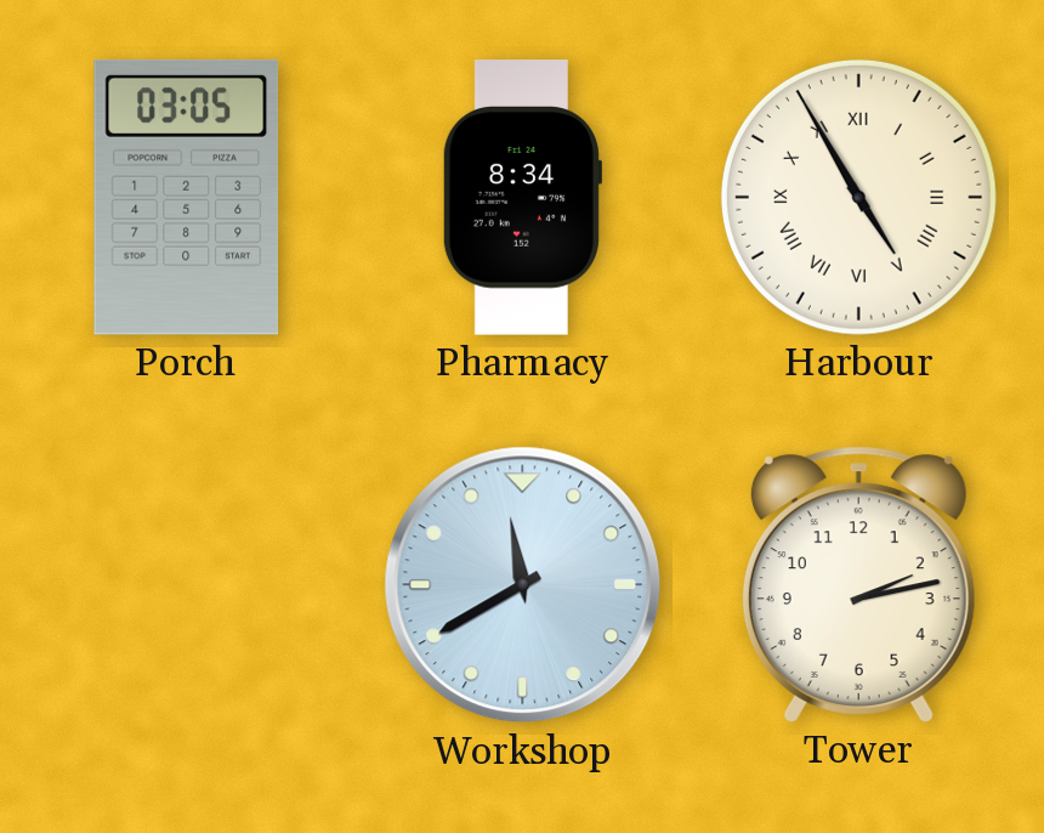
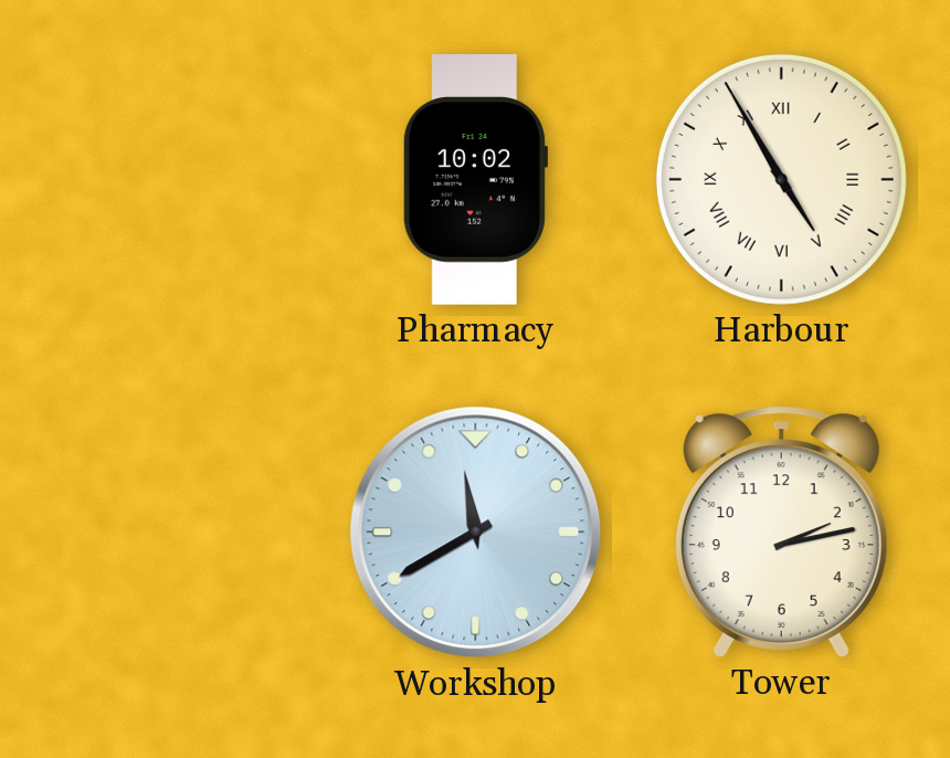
Porch: 03:05 -> none (186, 197)
Pharmacy: 8:34 -> 10:02 (474, 180)
